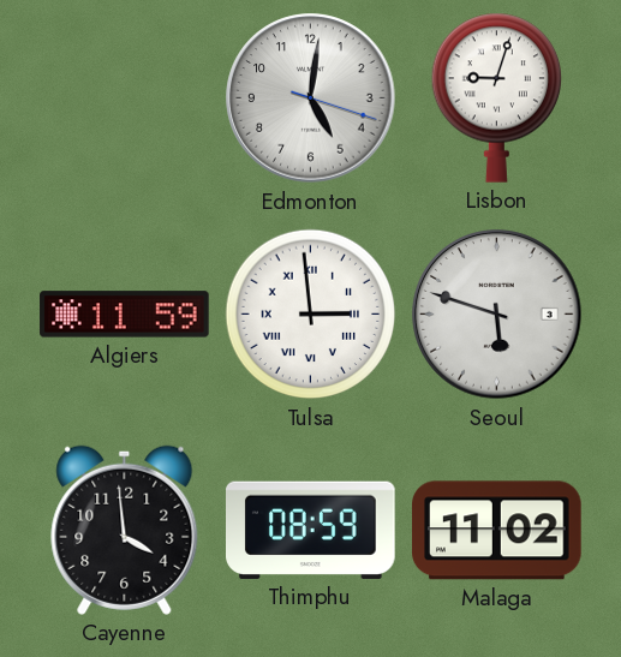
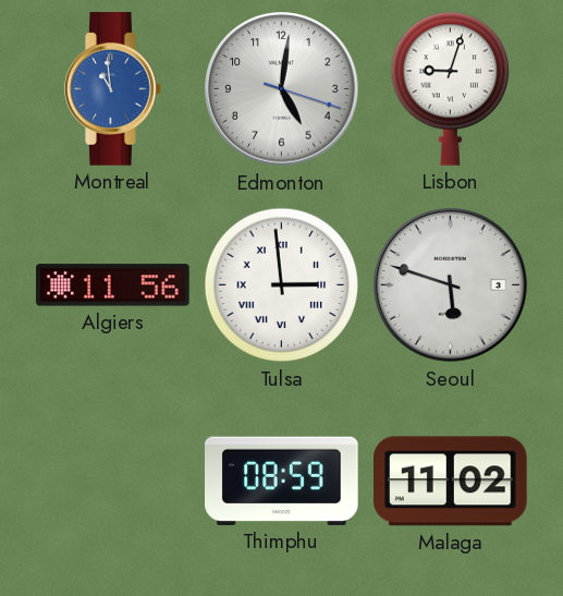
Montreal: none -> 10:59 (113, 89)
Algiers: 11:59 -> 11:56 (113, 285)
Cayenne: 3:59 -> none (125, 530)
